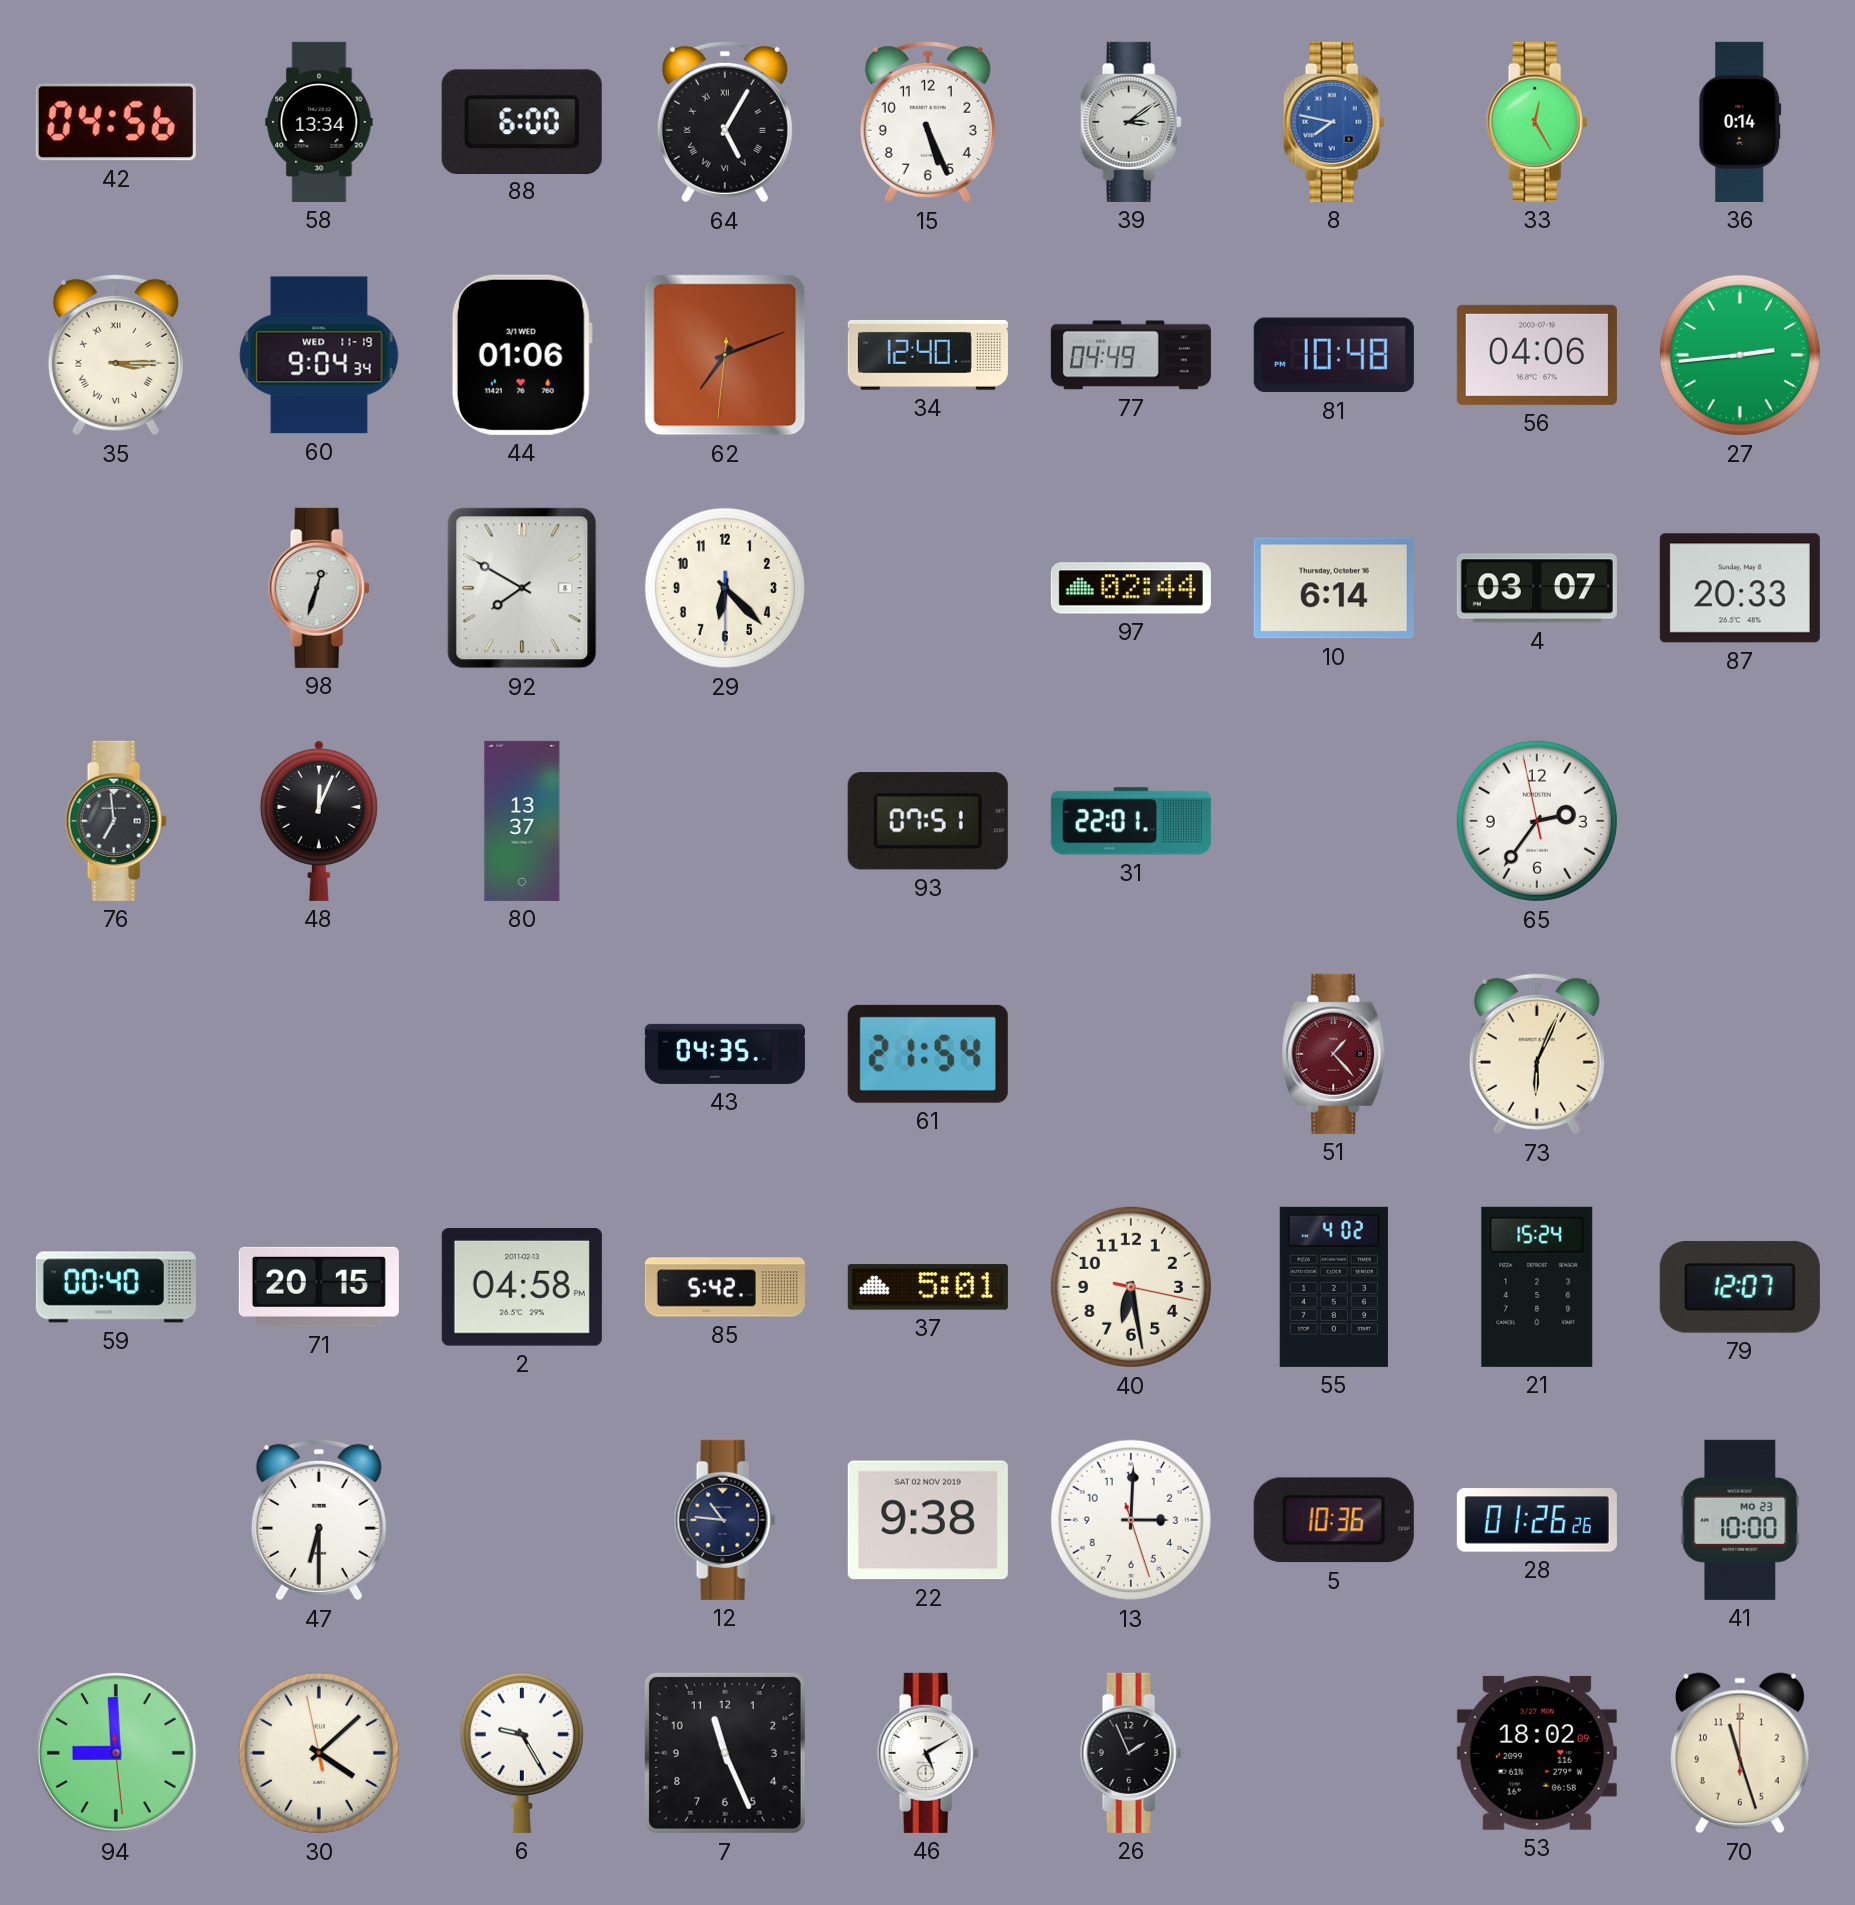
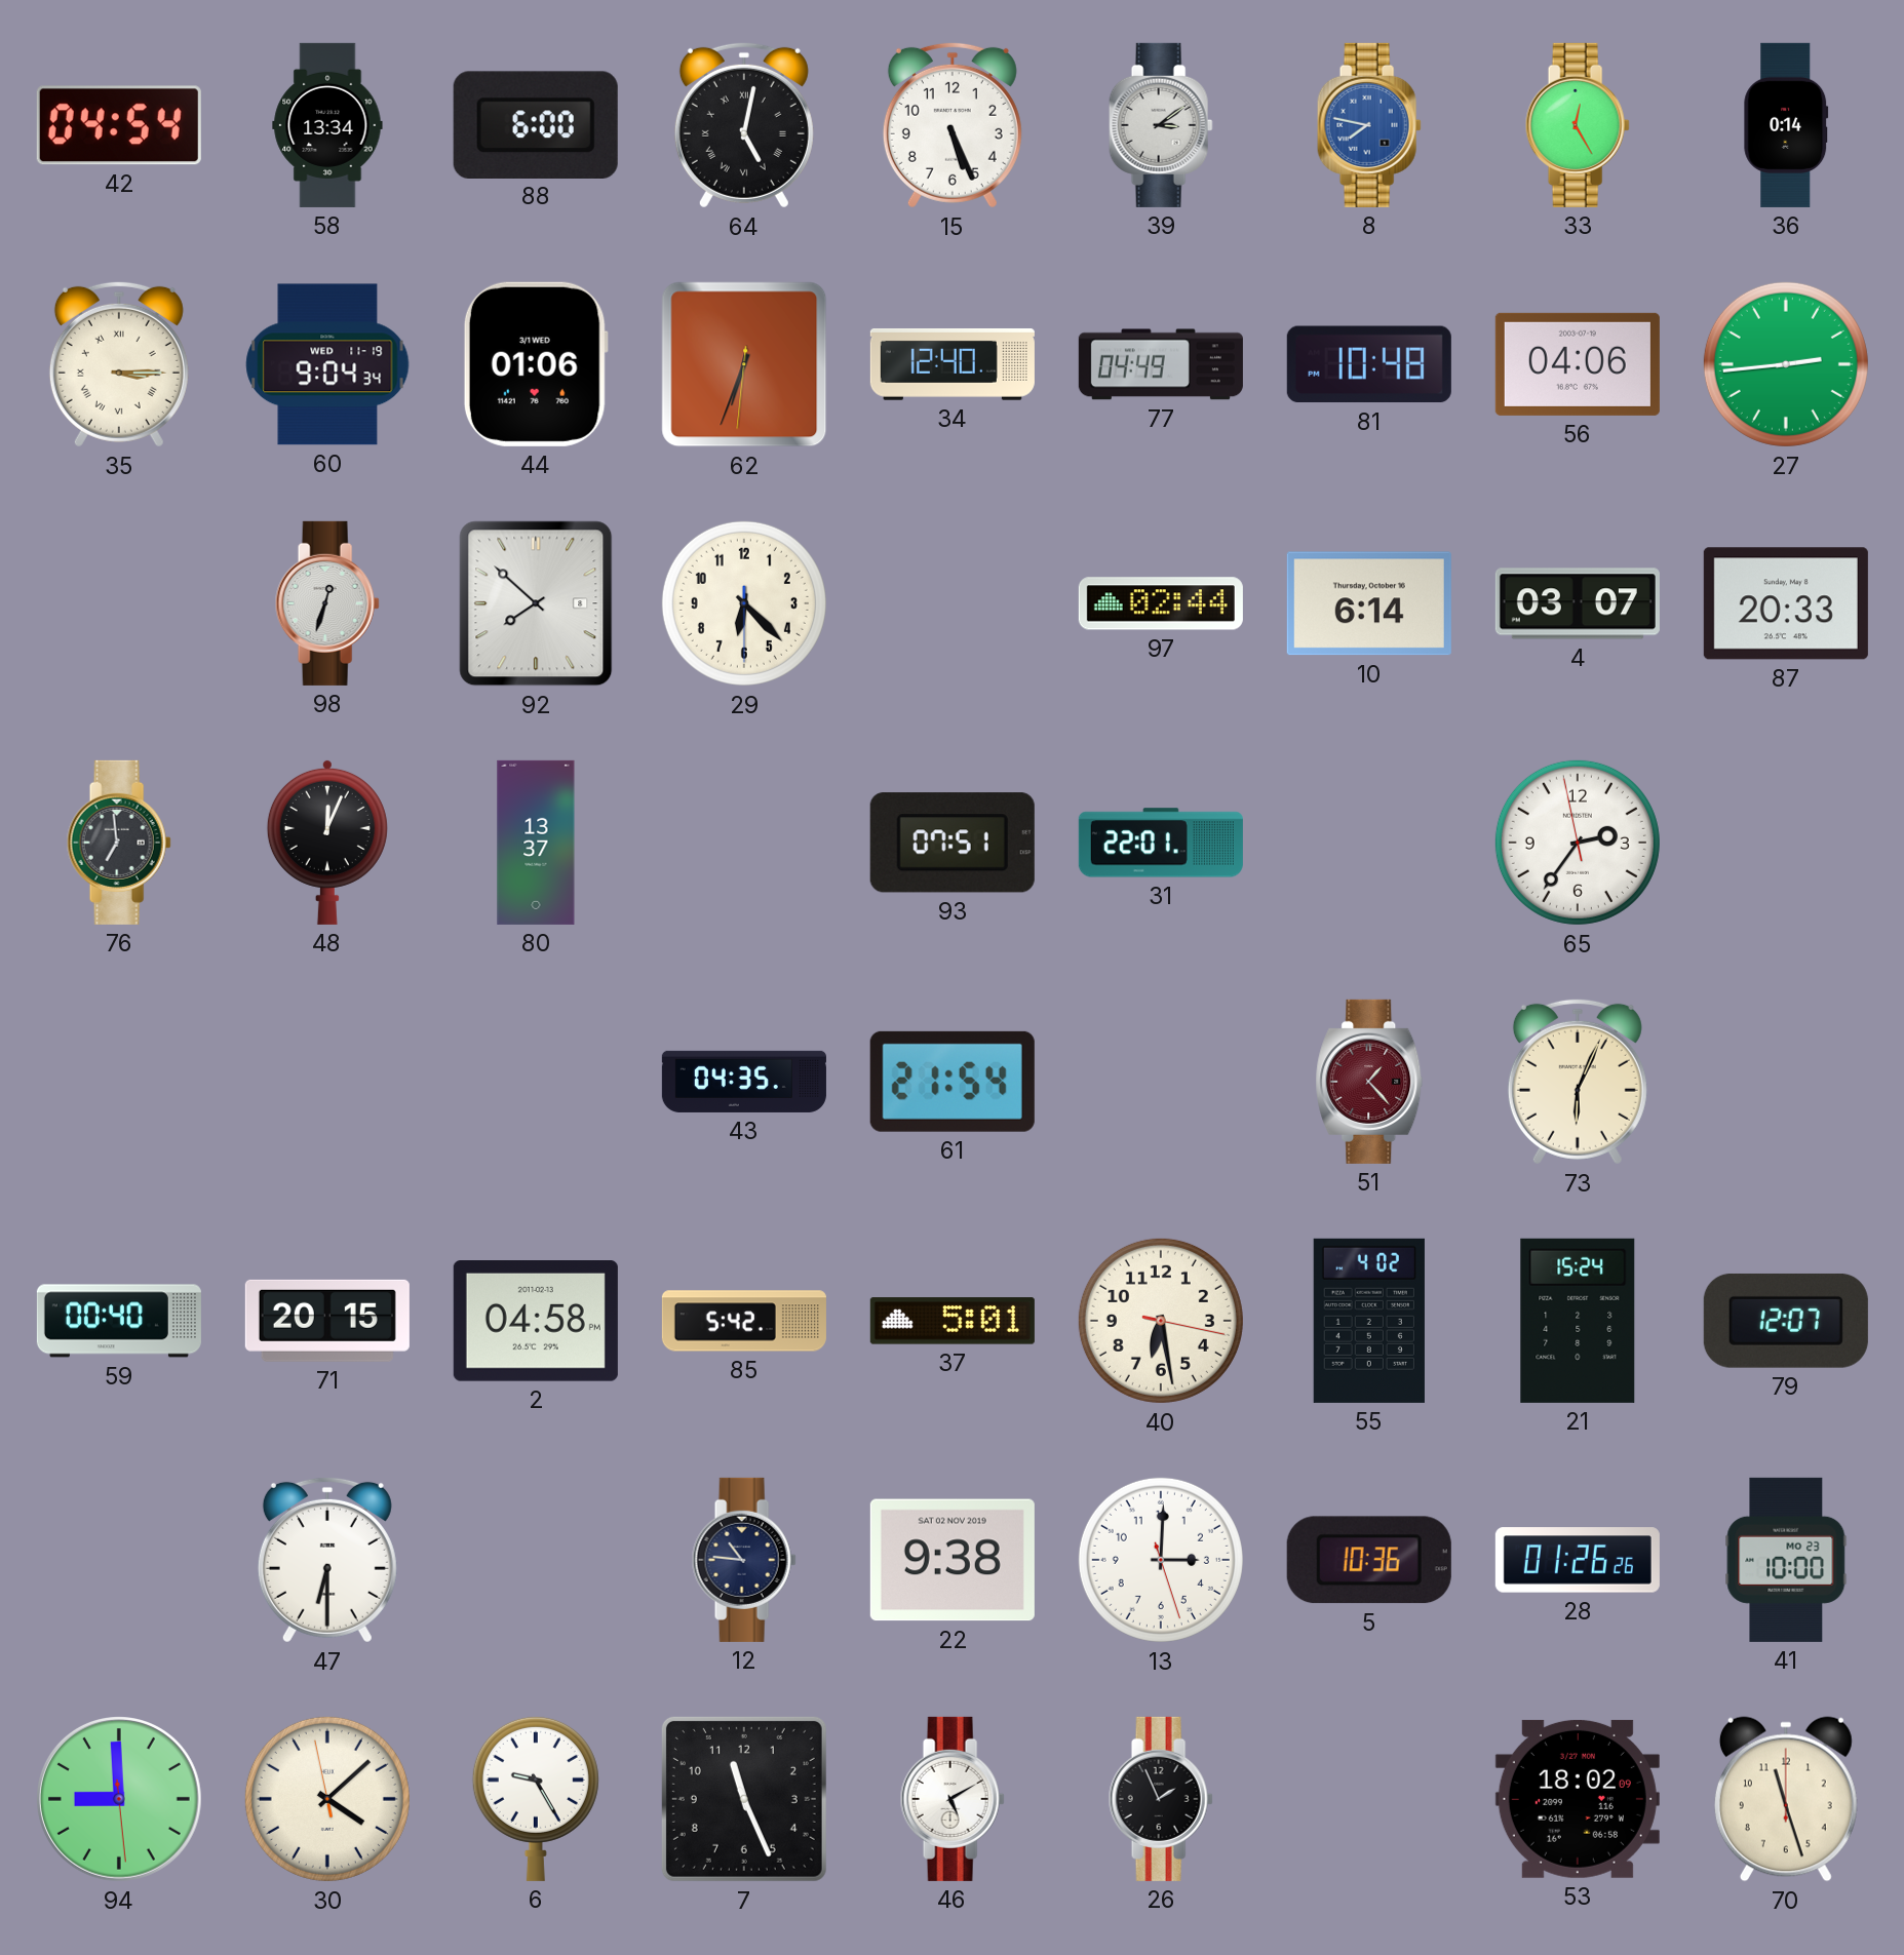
42: 04:56 -> 04:54 (119, 125)
64: 5:05 -> 5:02 (744, 125)
62: 7:11 -> 6:33 (744, 364)
92: 7:50 -> 7:52 (536, 603)
